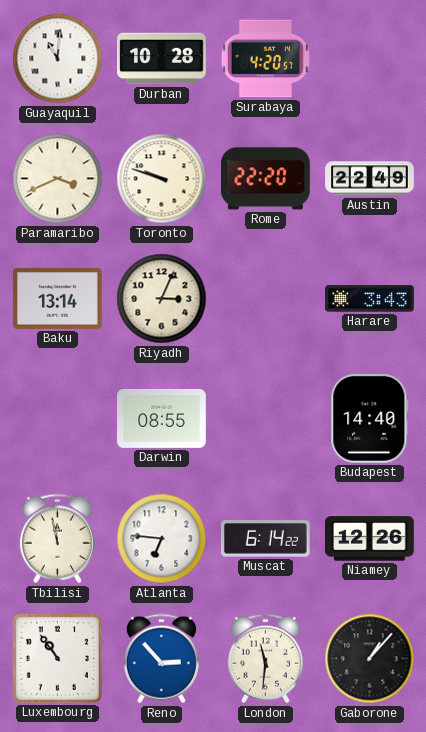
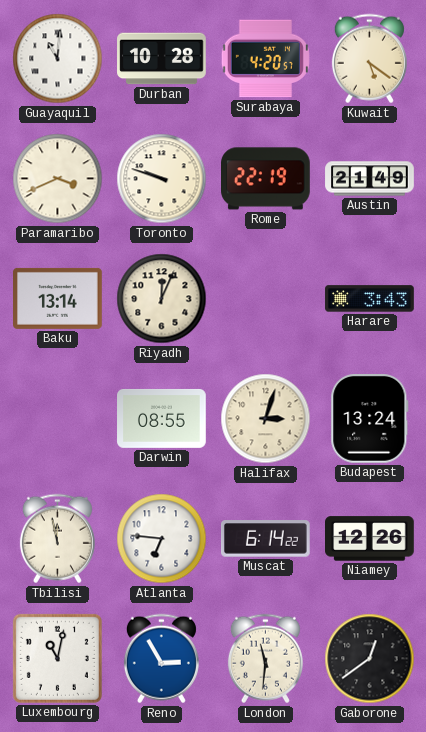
Kuwait: none -> 5:21 (369, 59)
Rome: 22:20 -> 22:19 (266, 179)
Austin: 22:49 -> 21:49 (370, 179)
Riyadh: 3:04 -> 12:04 (162, 299)
Halifax: none -> 3:03 (266, 419)
Budapest: 14:40 -> 13:24 (370, 419)
Luxembourg: 10:54 -> 11:02 (57, 658)
Reno: 2:53 -> 2:55 (161, 659)
Gaborone: 1:07 -> 12:39 (370, 659)
